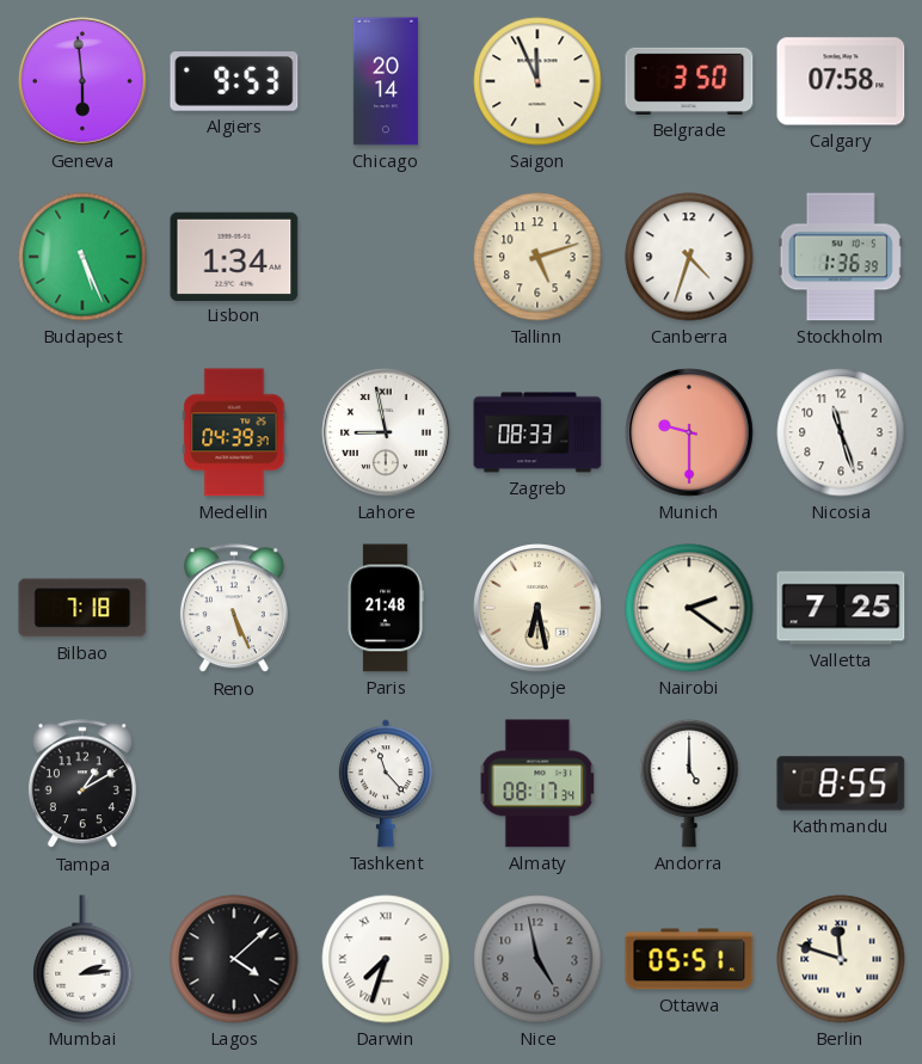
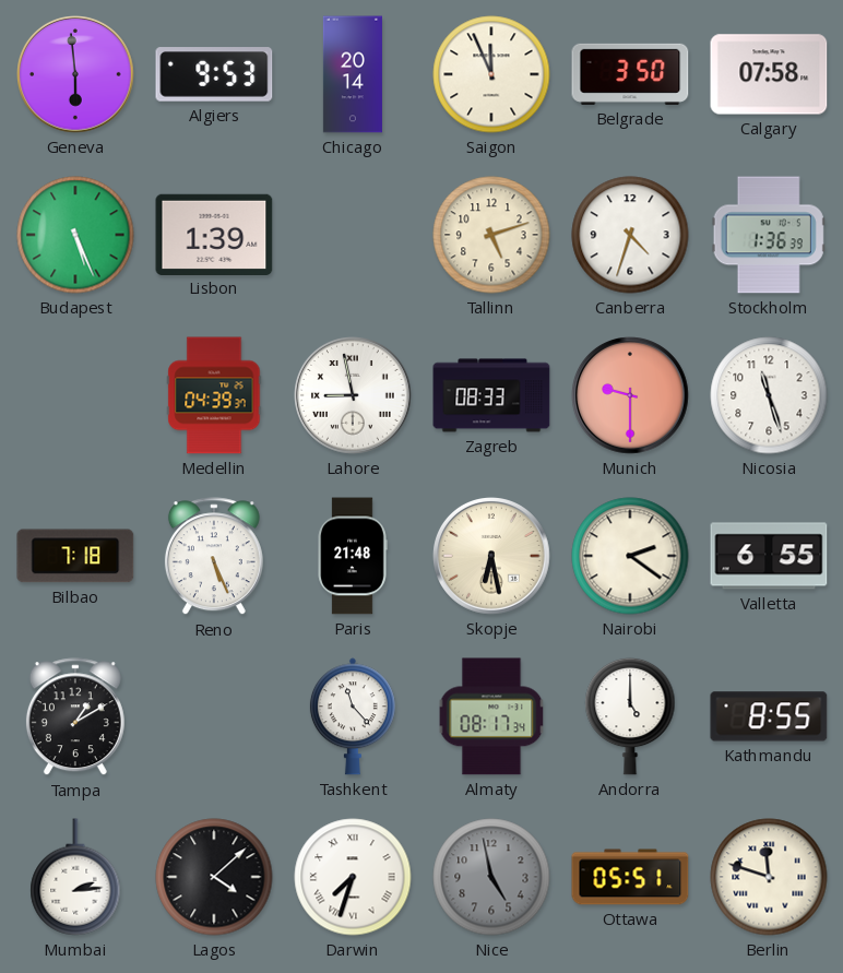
Lisbon: 1:34 -> 1:39 (214, 234)
Valletta: 7:25 -> 6:55 (769, 556)
